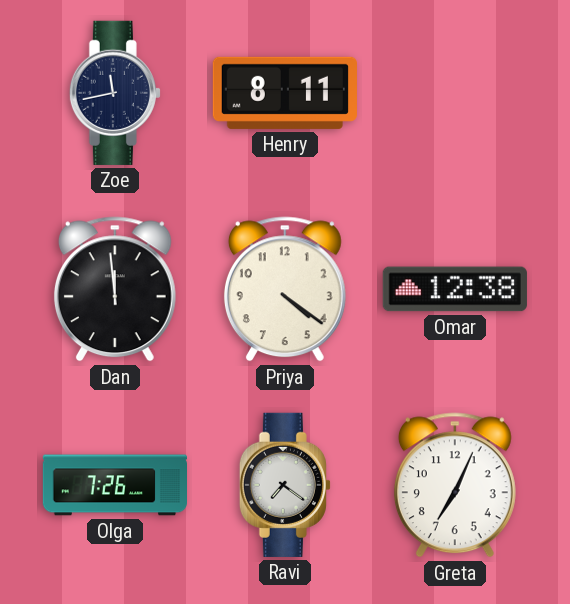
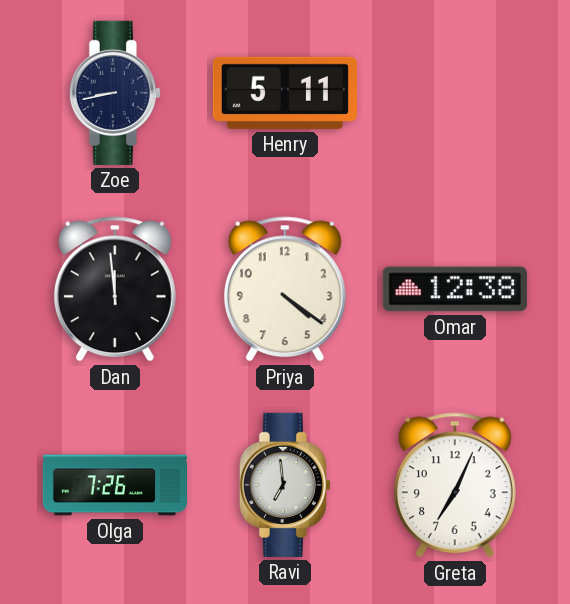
Zoe: 11:43 -> 8:43 (115, 93)
Henry: 8:11 -> 5:11 (285, 93)
Ravi: 7:21 -> 6:59 (285, 485)
